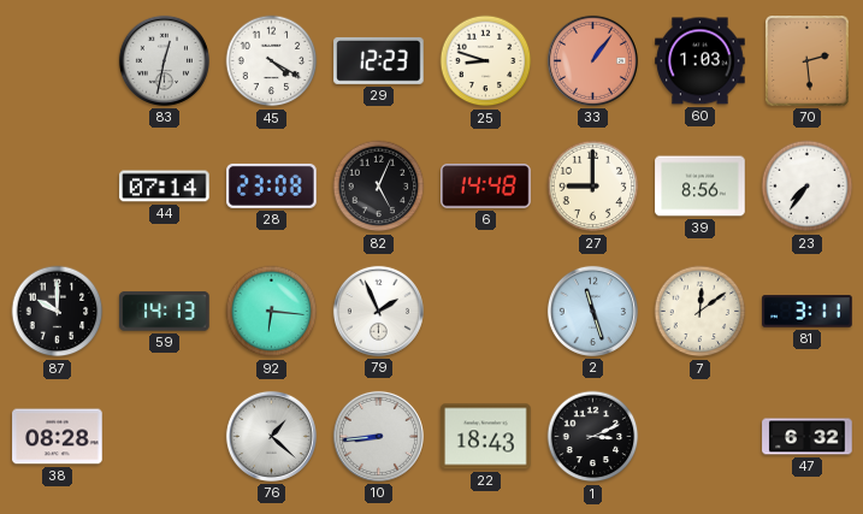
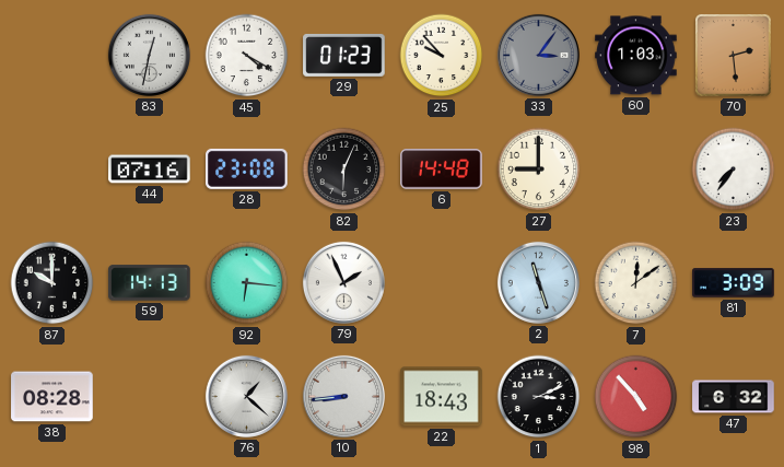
29: 12:23 -> 01:23 (344, 56)
25: 8:48 -> 9:53 (442, 56)
33: 1:06 -> 3:06 (538, 55)
33 dial: salmon -> grey (538, 55)
44: 07:14 -> 07:16 (150, 170)
82: 5:04 -> 6:04 (344, 170)
39: 8:56 -> none (701, 187)
81: 3:11 -> 3:09 (734, 283)
98: none -> 4:53 (636, 397)
